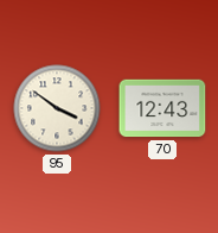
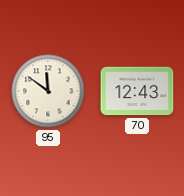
95: 3:51 -> 11:51 (48, 91)
